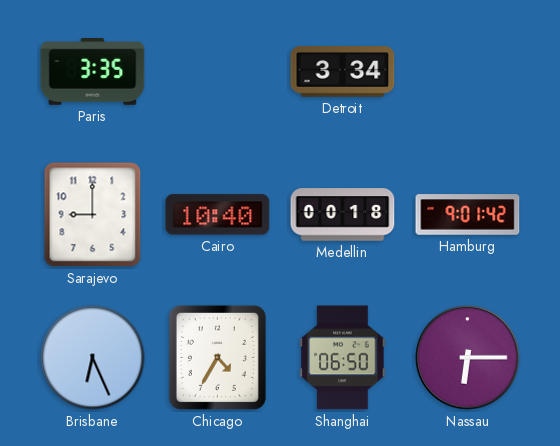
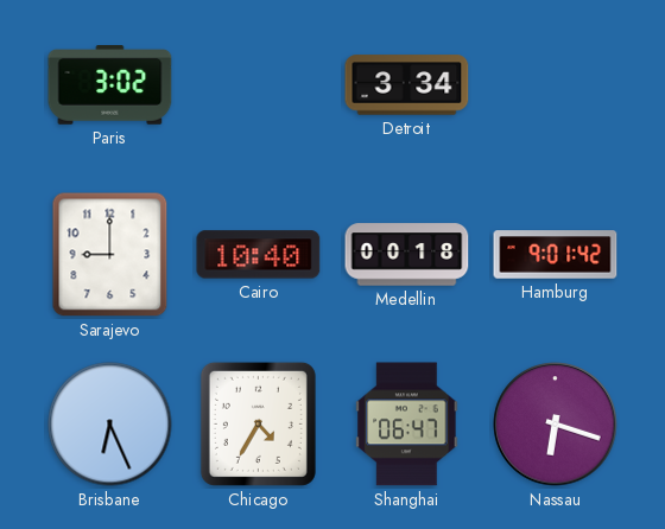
Paris: 3:35 -> 3:02 (110, 85)
Shanghai: 06:50 -> 06:47 (407, 425)
Nassau: 6:15 -> 6:18 (556, 425)
